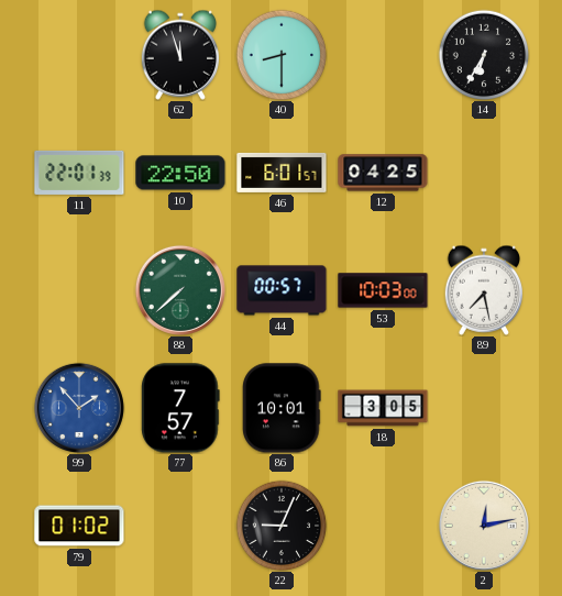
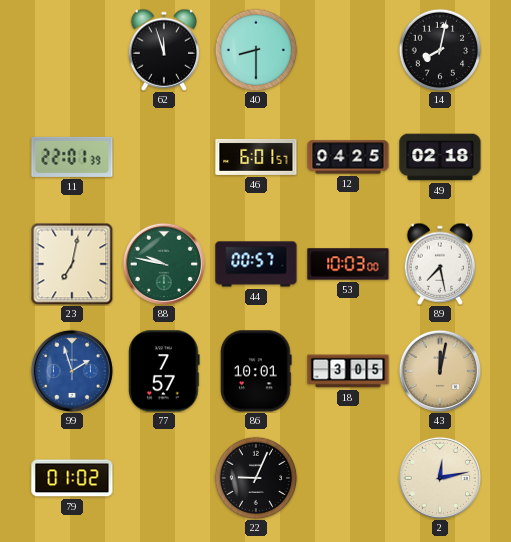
14: 6:35 -> 8:02 (440, 50)
10: 22:50 -> none (180, 173)
49: none -> 02:18 (440, 157)
23: none -> 7:02 (72, 264)
88: 7:38 -> 9:47 (164, 264)
99: 1:53 -> 1:57 (72, 371)
43: none -> 12:02 (440, 371)
